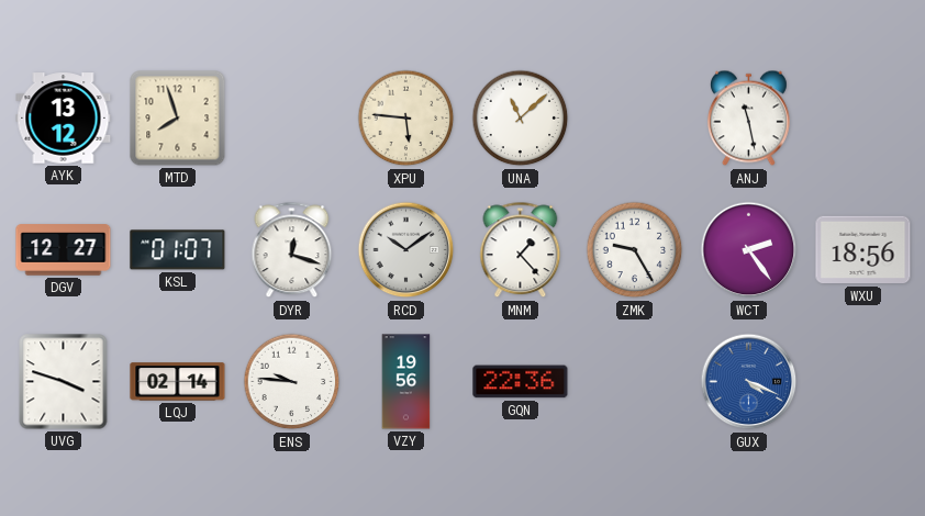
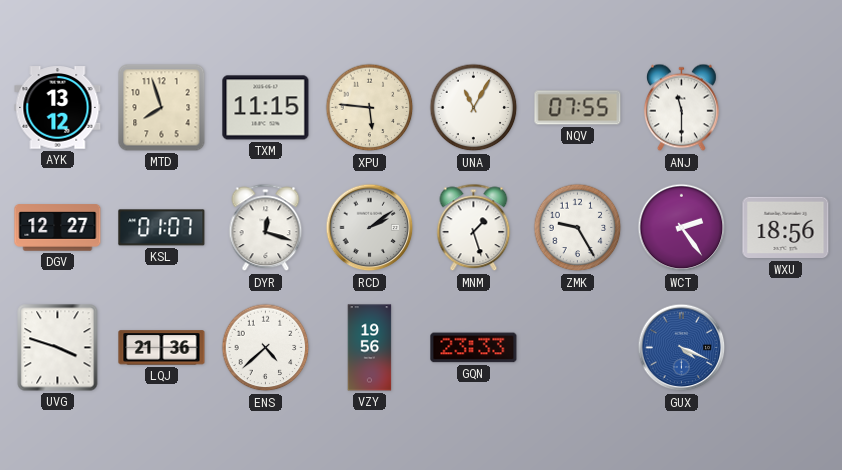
TXM: none -> 11:15 (266, 108)
UNA: 11:08 -> 11:05 (474, 108)
NQV: none -> 07:55 (578, 108)
ANJ: 11:28 -> 11:30 (681, 108)
RCD: 10:09 -> 2:09 (370, 228)
MNM: 1:23 -> 1:27 (474, 228)
LQJ: 02:14 -> 21:36 (162, 348)
ENS: 9:46 -> 4:38 (266, 348)
GQN: 22:36 -> 23:33 (474, 348)
